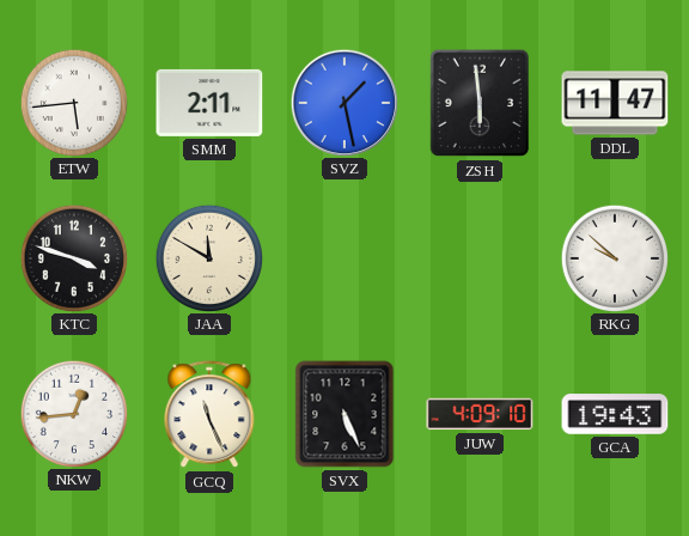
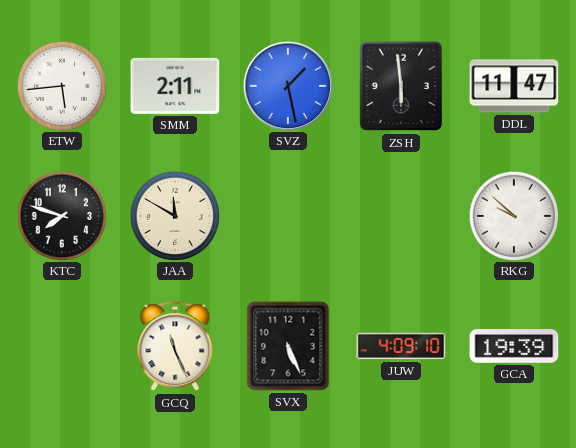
KTC: 3:48 -> 7:48 (61, 215)
NKW: 12:44 -> none (73, 413)
GCA: 19:43 -> 19:39 (514, 346)
